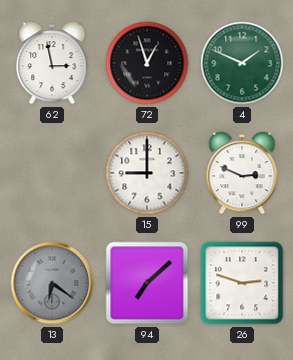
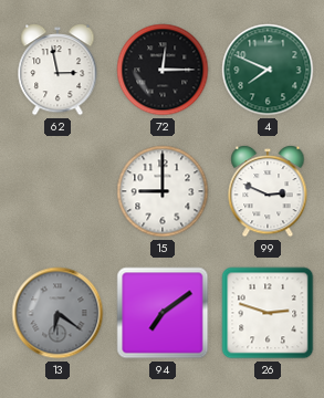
72: 12:57 -> 12:15 (163, 70)
4: 1:49 -> 7:49 (268, 70)
94: 7:08 -> 7:09 (163, 313)
